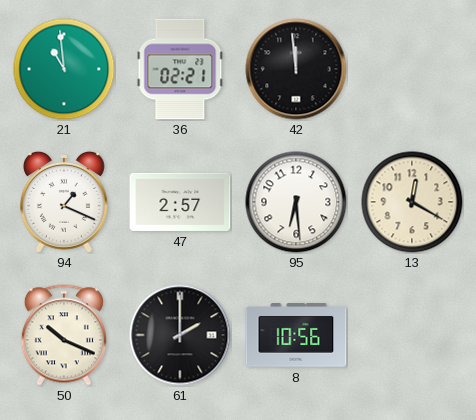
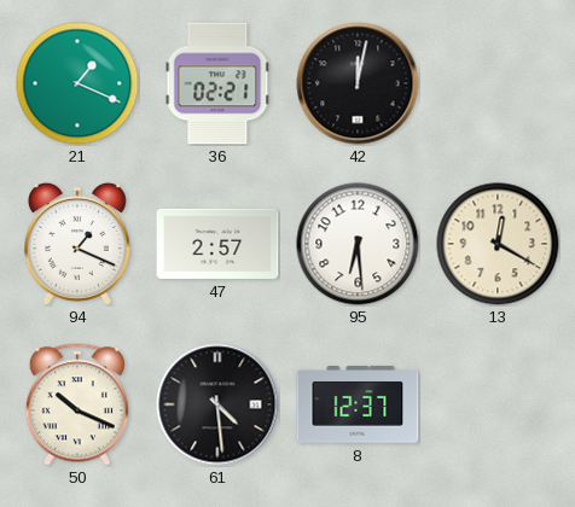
21: 10:59 -> 1:19 (77, 83)
42: 11:59 -> 12:02 (358, 83)
61: 2:00 -> 4:29 (217, 404)
8: 10:56 -> 12:37 (358, 404)
